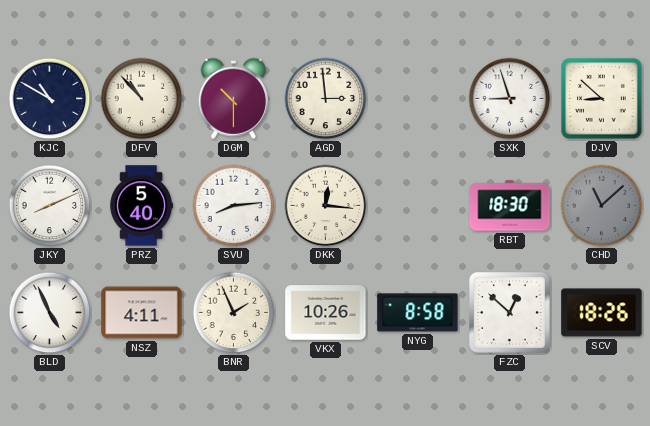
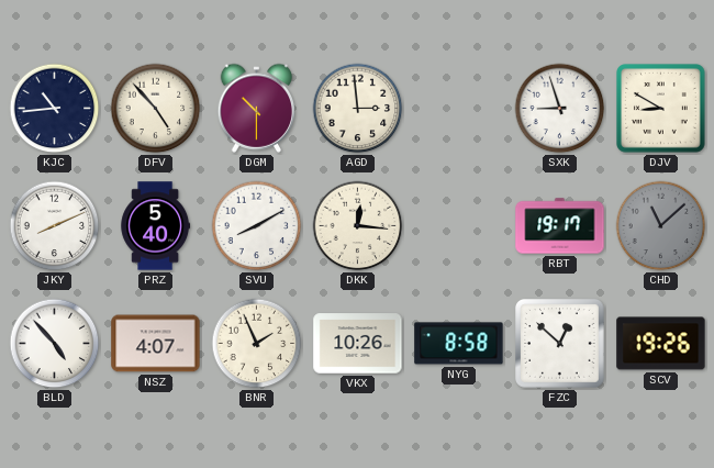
KJC: 10:50 -> 10:44 (55, 109)
DFV: 10:53 -> 4:53 (156, 109)
DJV: 8:52 -> 8:50 (661, 109)
SVU: 8:14 -> 8:10 (257, 226)
RBT: 18:30 -> 19:17 (560, 226)
BLD: 4:56 -> 4:53 (55, 344)
NSZ: 4:11 -> 4:07 (156, 344)
SCV: 18:26 -> 19:26 (661, 344)
